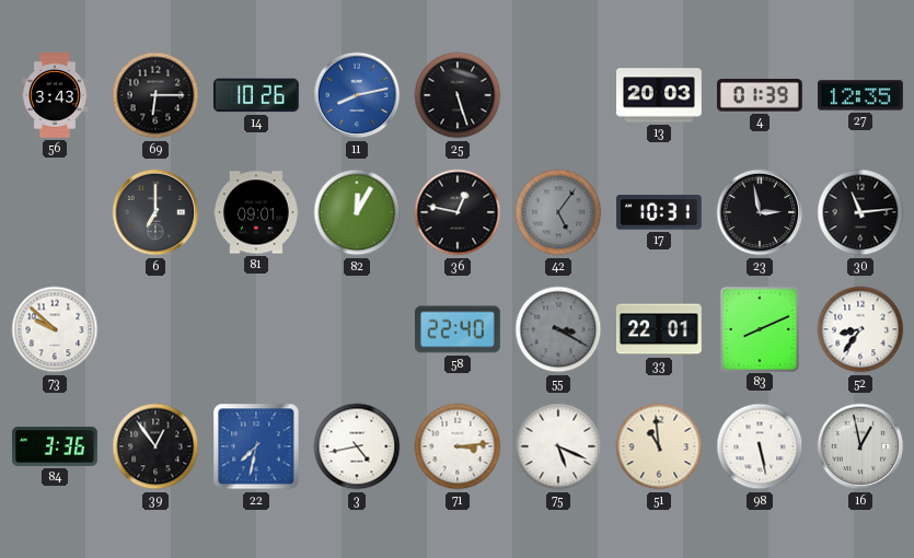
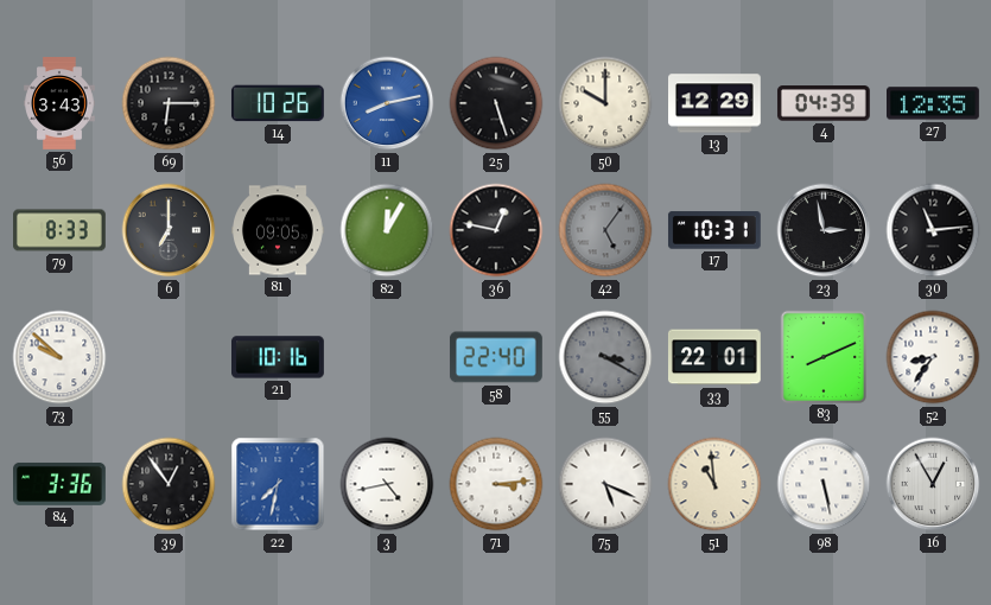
50: none -> 10:00 (605, 103)
13: 20:03 -> 12:29 (716, 103)
4: 01:39 -> 04:39 (824, 103)
79: none -> 8:33 (61, 230)
81: 09:01 -> 09:05 (279, 230)
21: none -> 10:16 (279, 357)
16: 12:58 -> 12:55 (933, 484)
